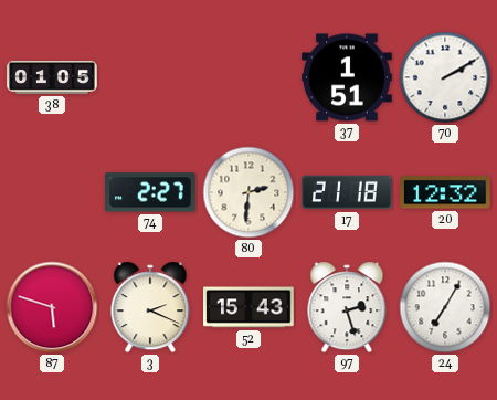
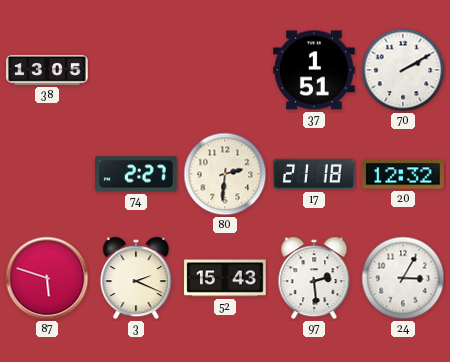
38: 01:05 -> 13:05 (47, 70)
97: 2:27 -> 2:29 (314, 278)
24: 7:05 -> 3:05 (403, 278)
